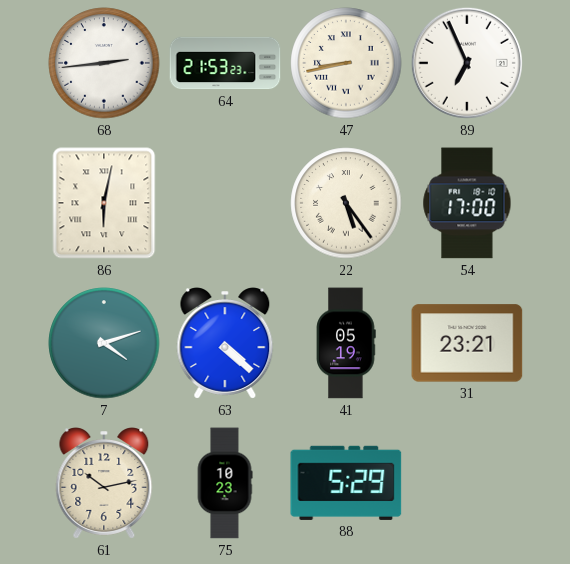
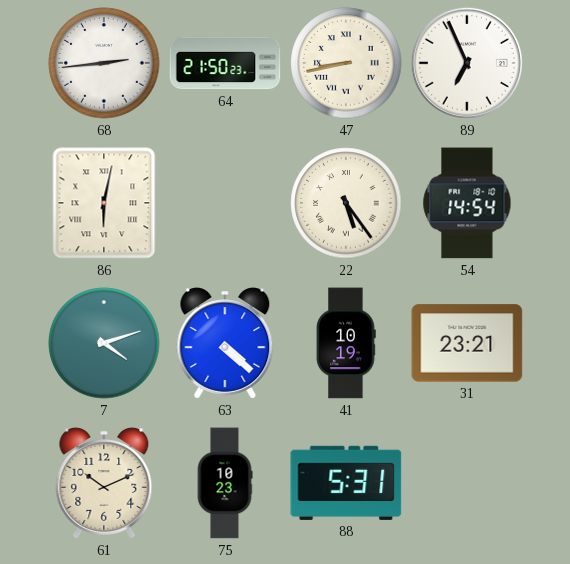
64: 21:53 -> 21:50 (225, 63)
54: 17:00 -> 14:54 (467, 203)
41: 05:19 -> 10:19 (346, 343)
61: 10:13 -> 10:11 (104, 483)
88: 5:29 -> 5:31 (346, 483)
